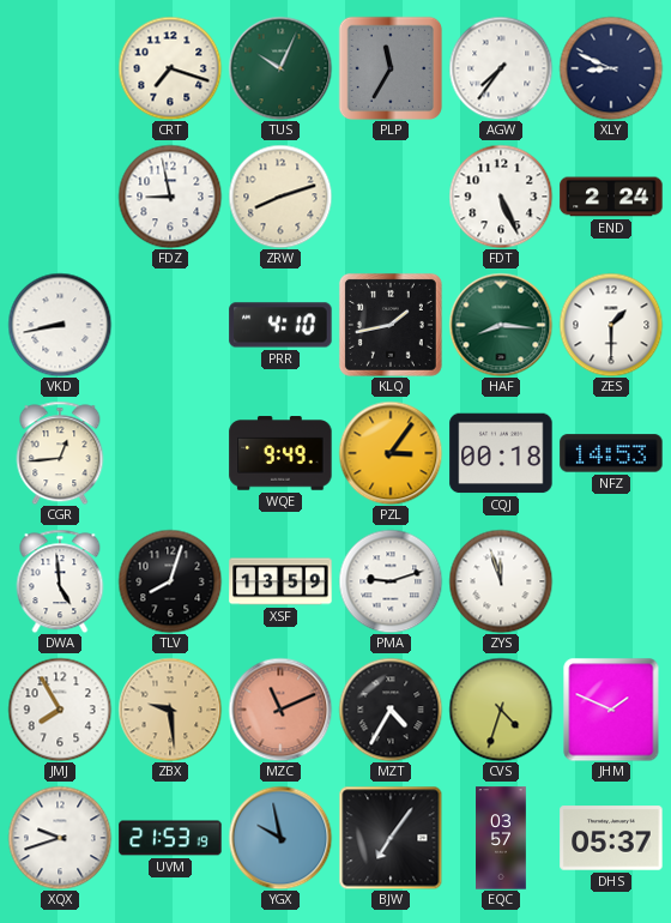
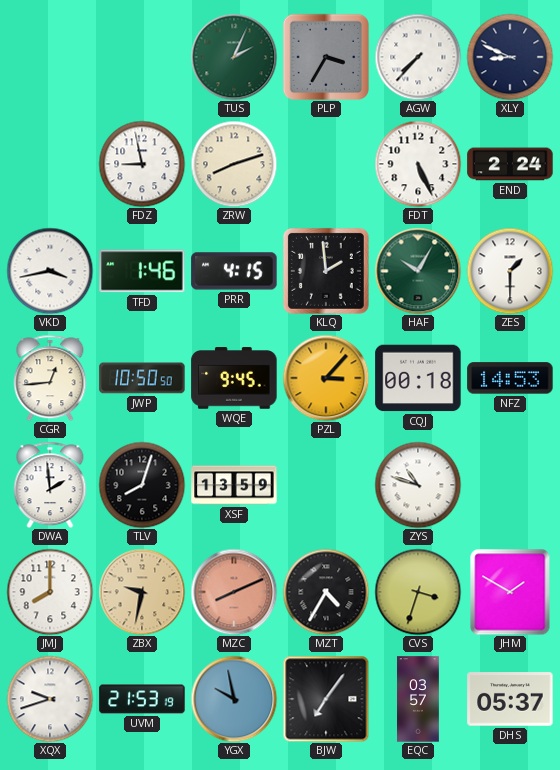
CRT: 7:18 -> none (170, 68)
TUS: 10:04 -> 2:04 (234, 57)
PLP: 11:35 -> 3:35 (325, 56)
AGW: 7:36 -> 7:37 (418, 57)
VKD: 8:43 -> 3:43 (50, 271)
TFD: none -> 1:46 (142, 271)
PRR: 4:10 -> 4:15 (234, 271)
KLQ: 1:43 -> 1:59 (326, 271)
HAF: 8:16 -> 10:05 (418, 271)
JWP: none -> 10:50 (142, 378)
WQE: 9:49 -> 9:45 (234, 378)
PZL: 3:06 -> 3:07 (326, 378)
DWA: 4:59 -> 1:59 (50, 485)
PMA: 9:12 -> none (391, 581)
ZYS: 11:57 -> 10:48 (418, 485)
JMJ: 7:55 -> 8:00 (50, 592)
ZBX: 9:29 -> 9:32 (142, 592)
MZC: 11:11 -> 8:11 (234, 592)
CVS: 4:33 -> 3:33 (418, 592)
JHM: 1:49 -> 1:50 (510, 592)
